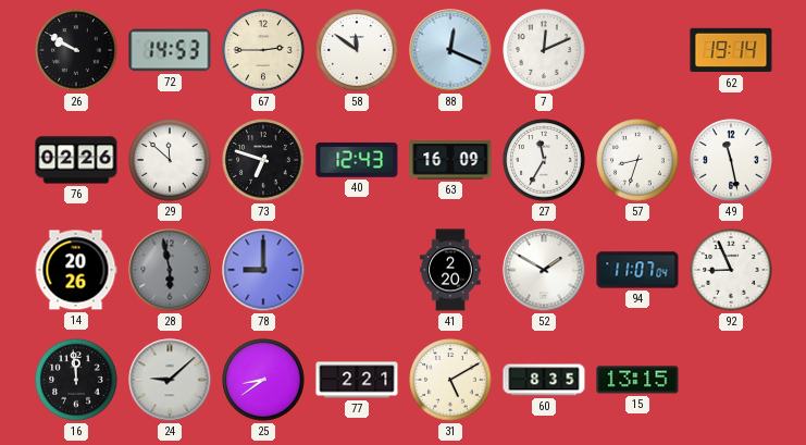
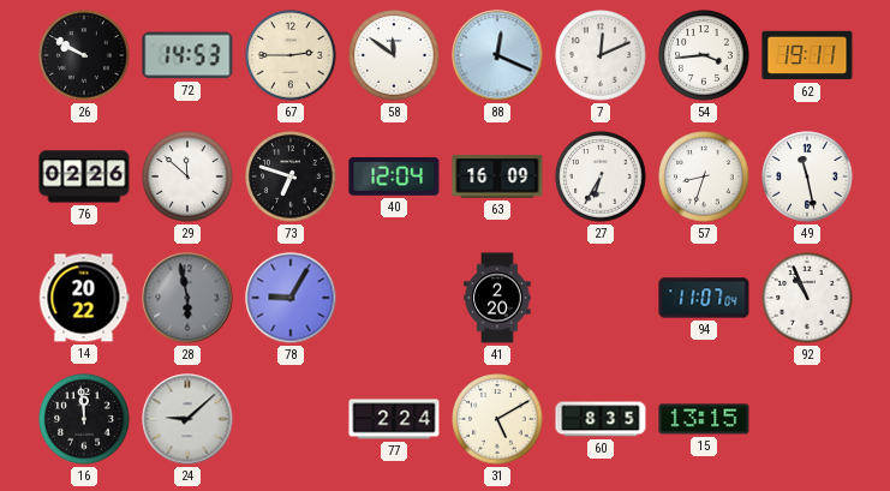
54: none -> 3:44 (704, 55)
62: 19:14 -> 19:11 (807, 55)
40: 12:43 -> 12:04 (394, 176)
27: 11:35 -> 6:35 (601, 176)
14: 20:26 -> 20:22 (84, 298)
78: 9:00 -> 9:05 (291, 298)
52: 1:50 -> none (544, 270)
92: 8:56 -> 10:56 (807, 298)
25: 8:39 -> none (263, 380)
77: 2:21 -> 2:24 (394, 419)
